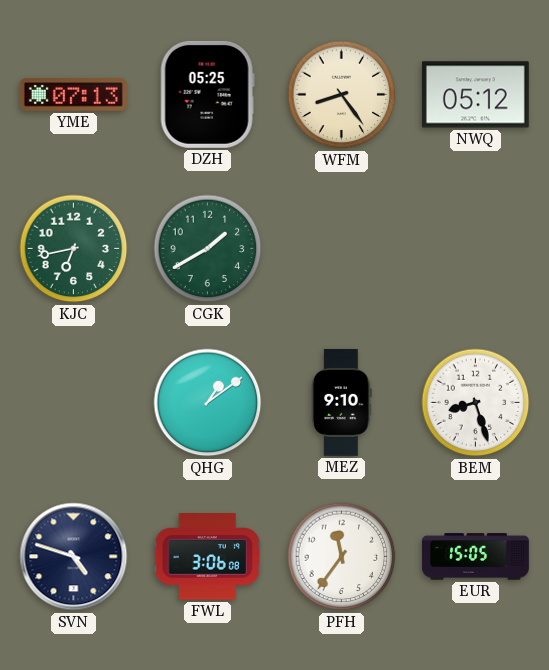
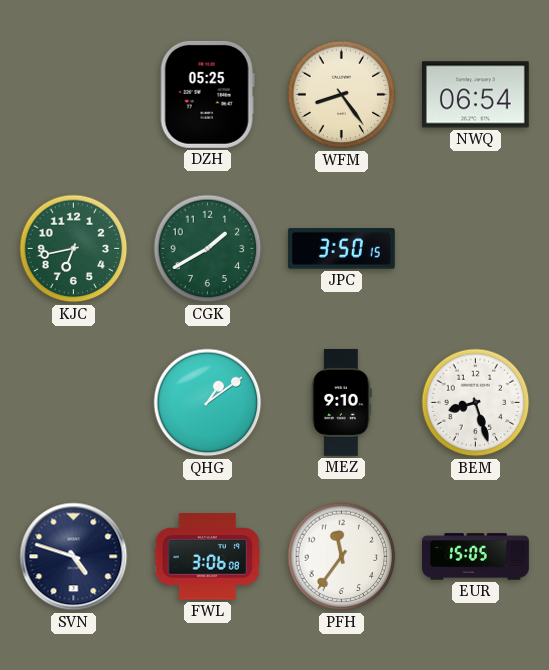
YME: 07:13 -> none (73, 95)
NWQ: 05:12 -> 06:54 (475, 95)
JPC: none -> 3:50 (341, 249)
